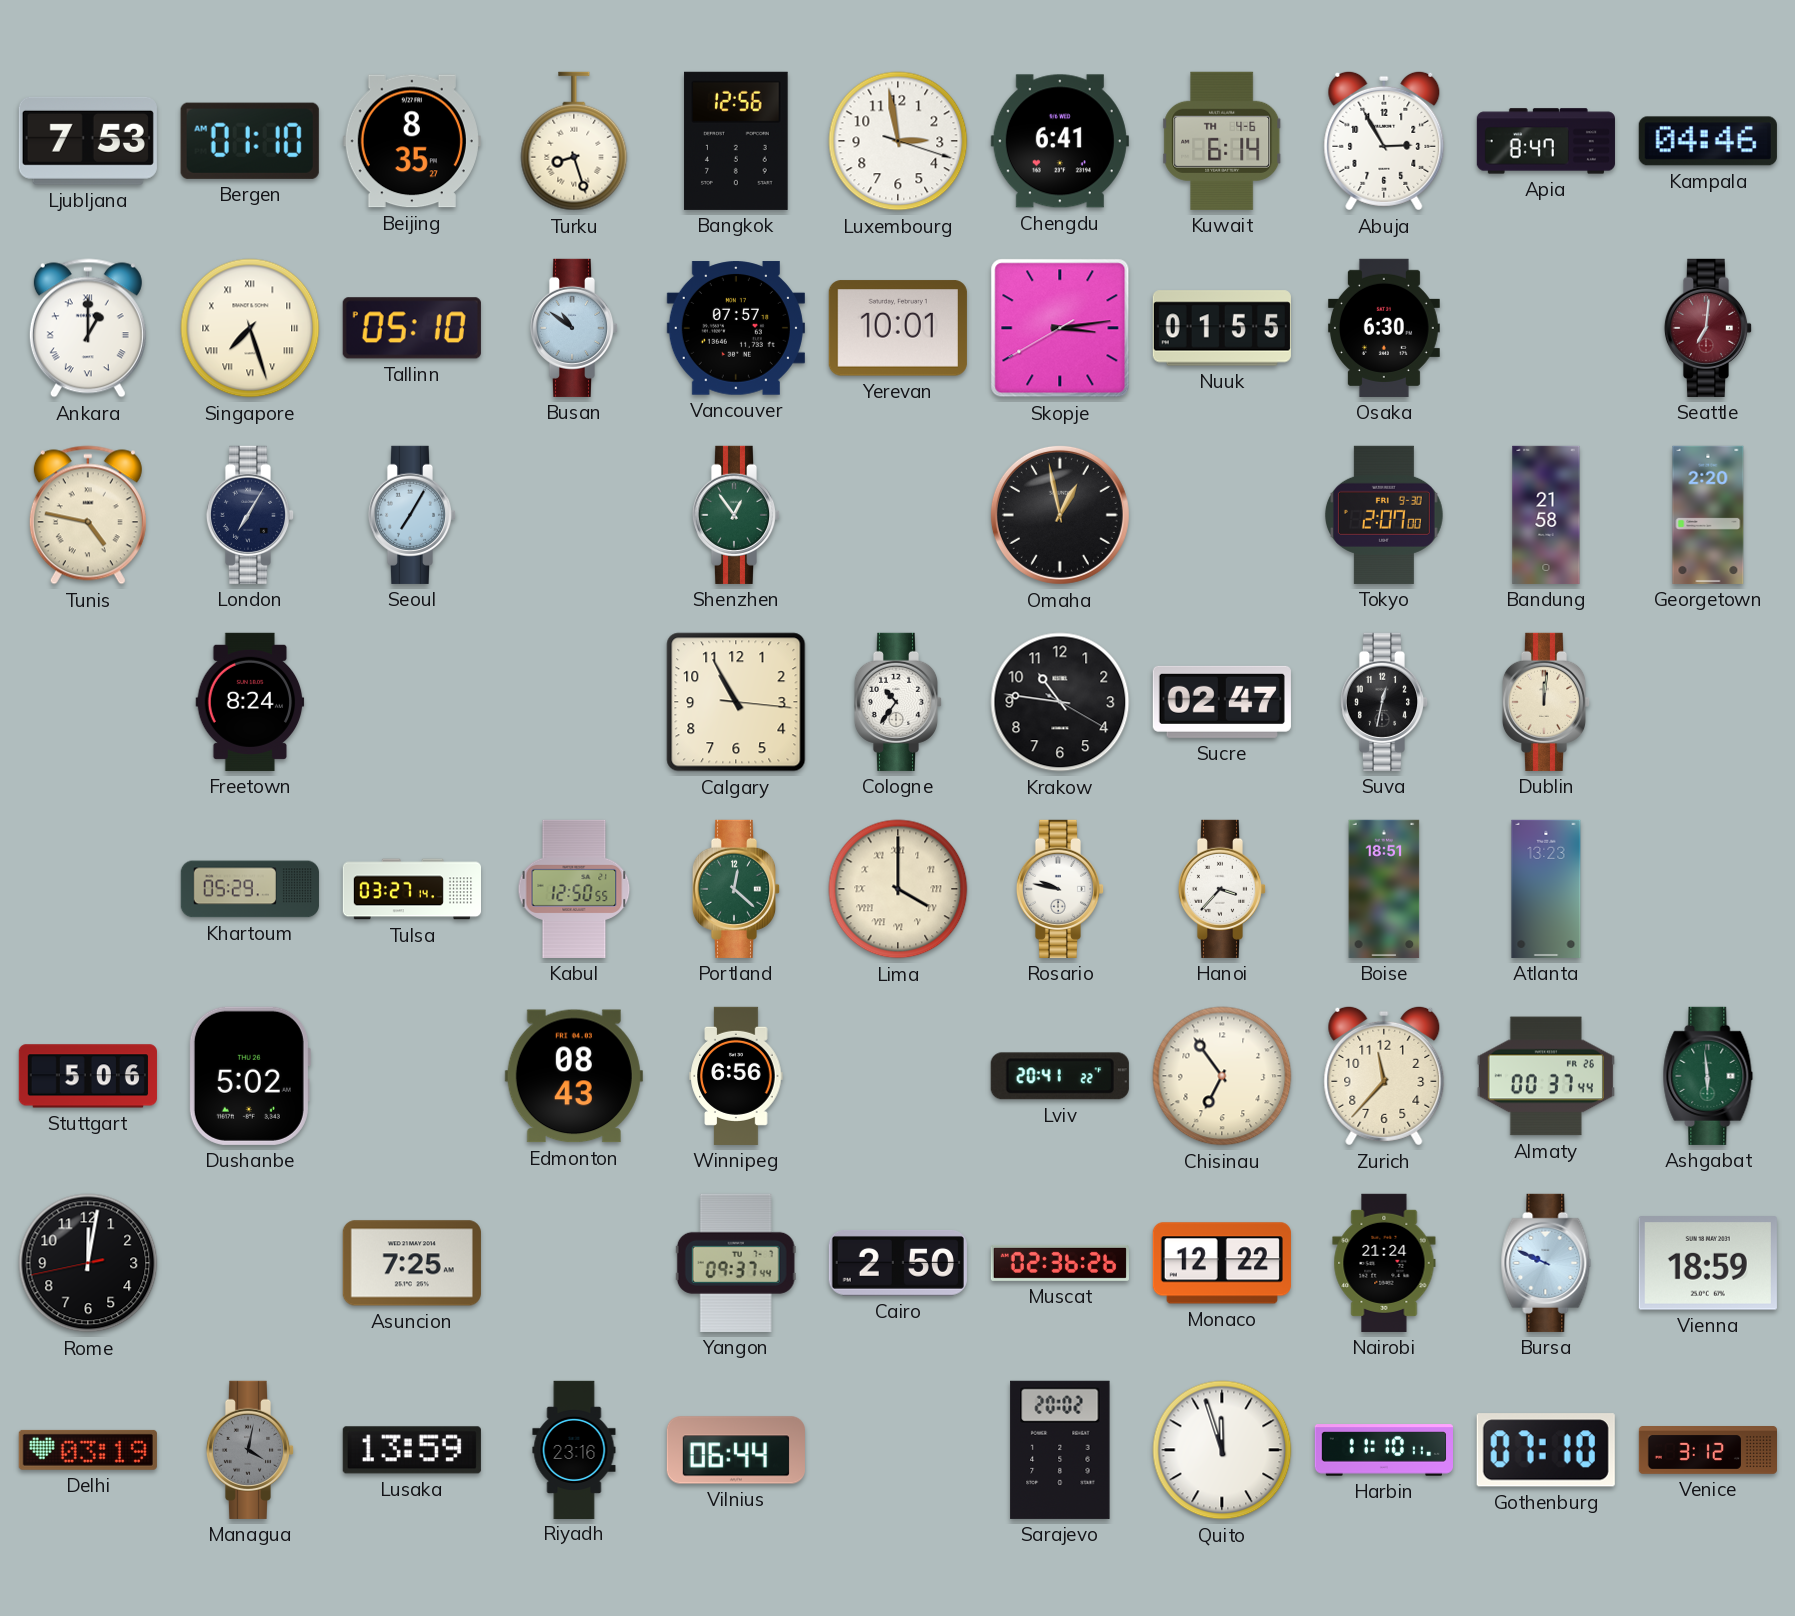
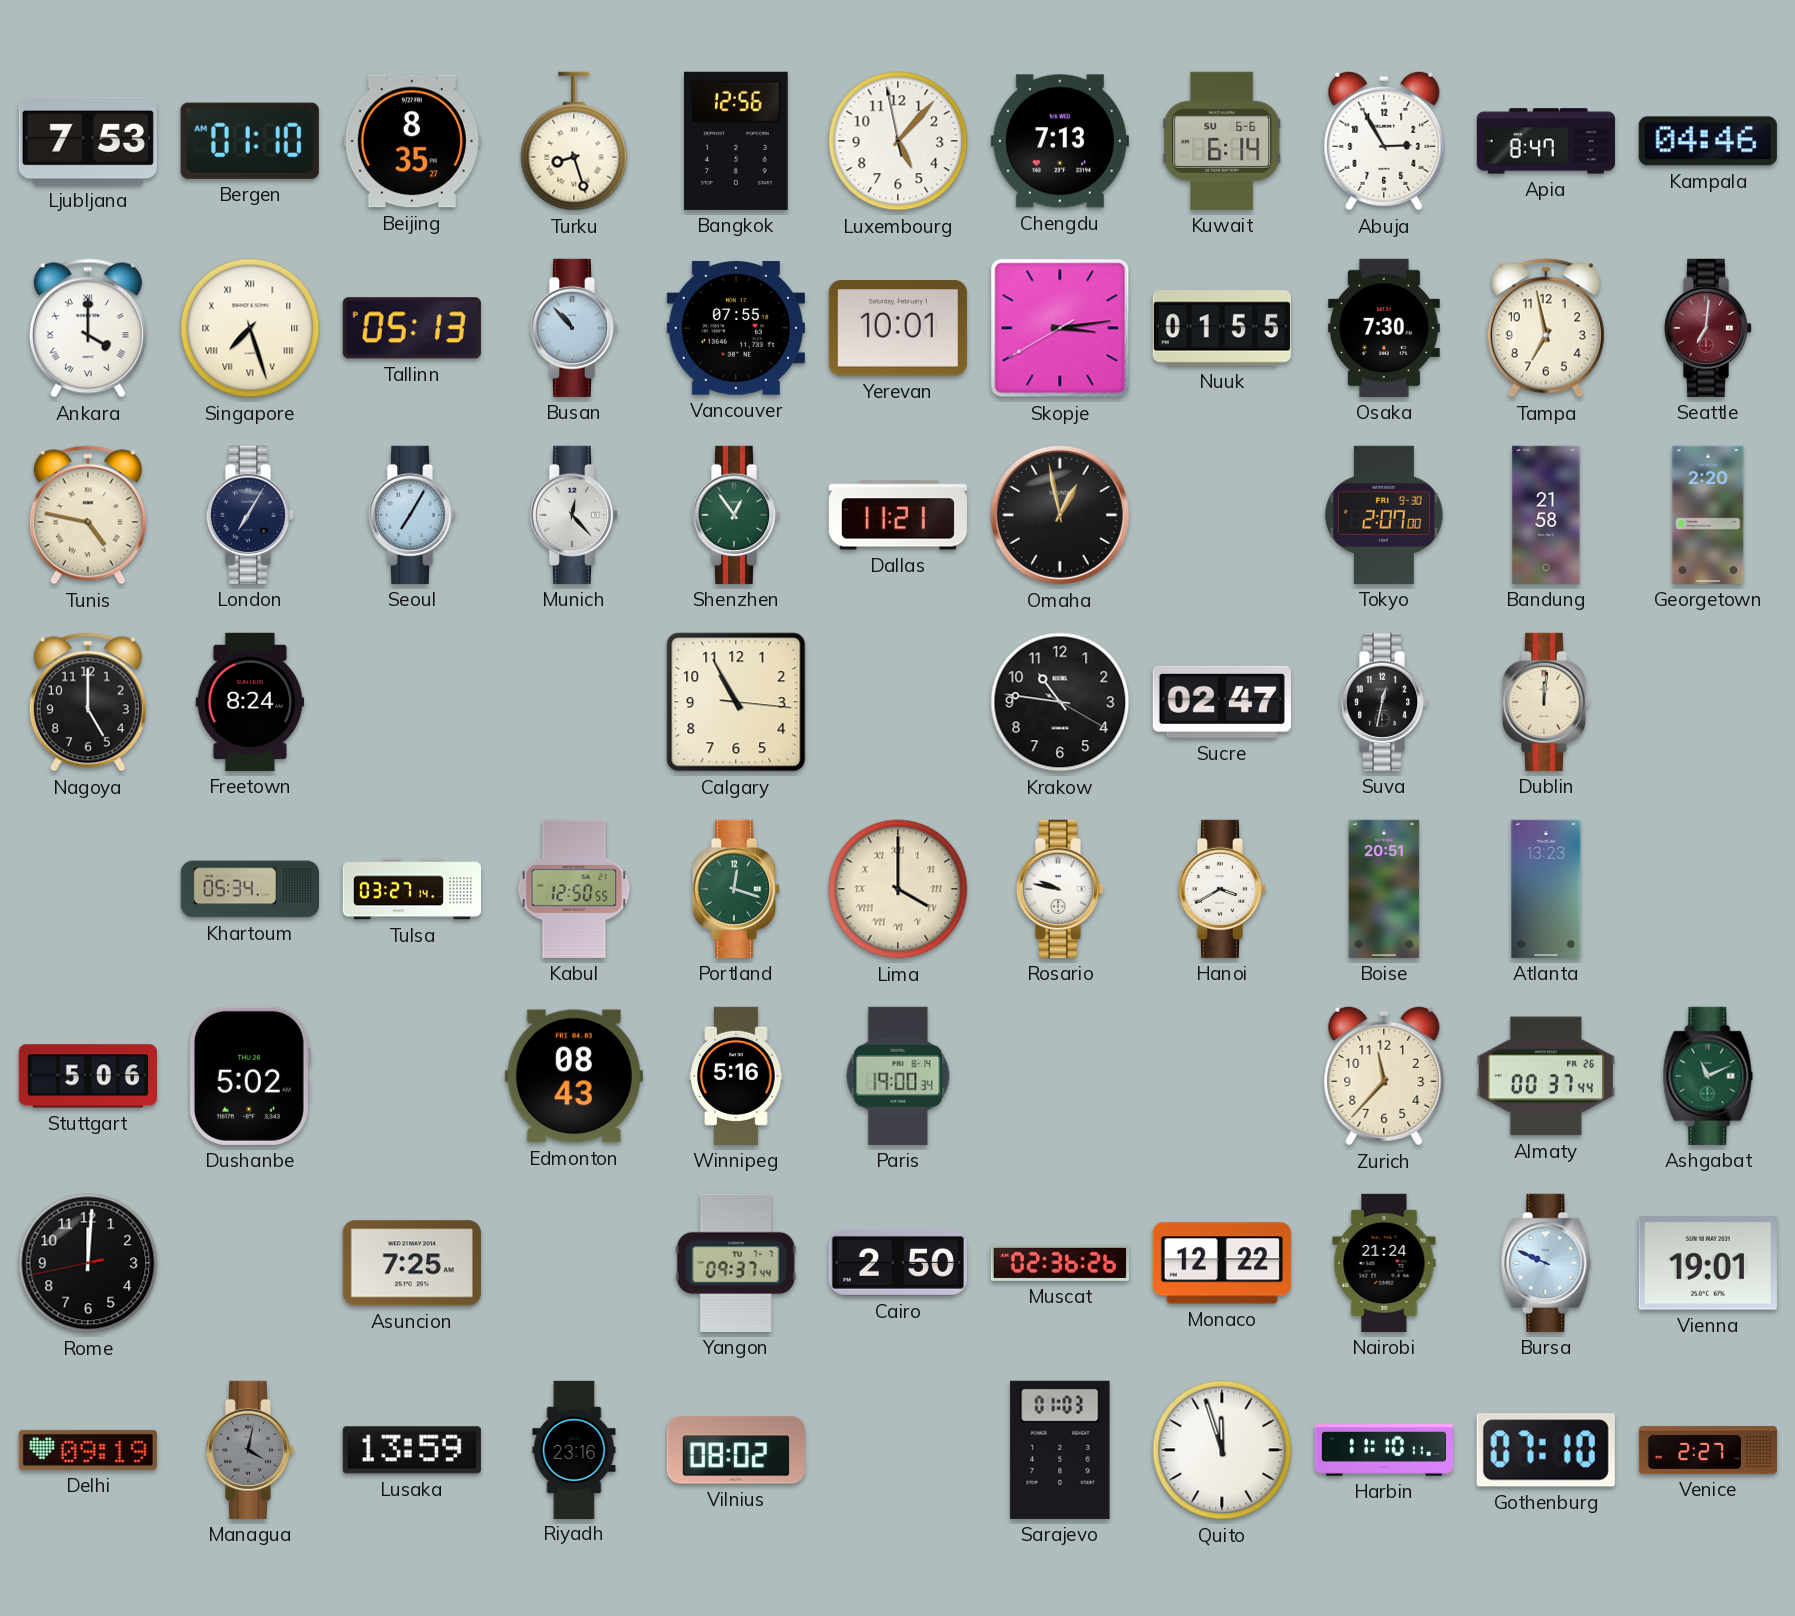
Luxembourg: 2:58 -> 5:06 (898, 141)
Chengdu: 6:41 -> 7:13 (1060, 141)
Kuwait date: TH 4-6 -> SU 6-6 (1223, 141)
Ankara: 1:00 -> 4:00 (88, 328)
Tallinn: 05:10 -> 05:13 (412, 328)
Busan: 10:51 -> 10:53 (574, 328)
Vancouver: 07:57 -> 07:55 (736, 328)
Osaka: 6:30 -> 7:30 (1384, 328)
Tampa: none -> 6:58 (1546, 328)
Munich: none -> 12:23 (574, 515)
Dallas: none -> 11:21 (898, 515)
Nagoya: none -> 5:00 (88, 702)
Cologne: 10:36 -> none (898, 702)
Khartoum: 05:29 -> 05:34 (250, 889)
Portland: 12:22 -> 12:18 (736, 889)
Hanoi: 3:37 -> 3:40 (1222, 889)
Boise: 18:51 -> 20:51 (1384, 889)
Winnipeg: 6:56 -> 5:16 (736, 1076)
Paris: none -> 19:00 (898, 1076)
Lviv: 20:41 -> none (1060, 1076)
Chisinau: 6:54 -> none (1222, 1076)
Ashgabat: 5:59 -> 11:11 (1708, 1076)
Rome: 12:01 -> 12:00 (88, 1263)
Vienna: 18:59 -> 19:01 (1708, 1263)
Delhi: 03:19 -> 09:19 (88, 1450)
Vilnius: 06:44 -> 08:02 (736, 1450)
Sarajevo: 20:02 -> 01:03 (1060, 1450)
Venice: 3:12 -> 2:27 (1707, 1450)
